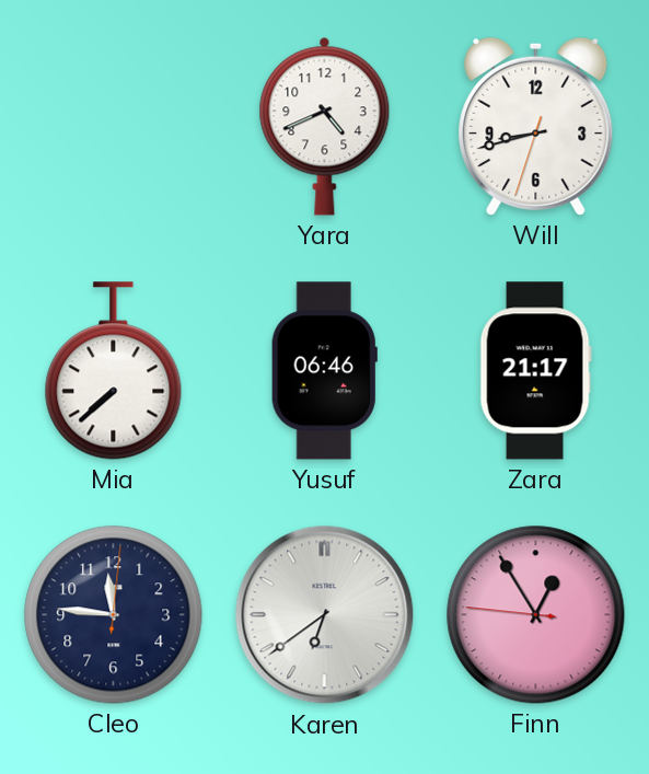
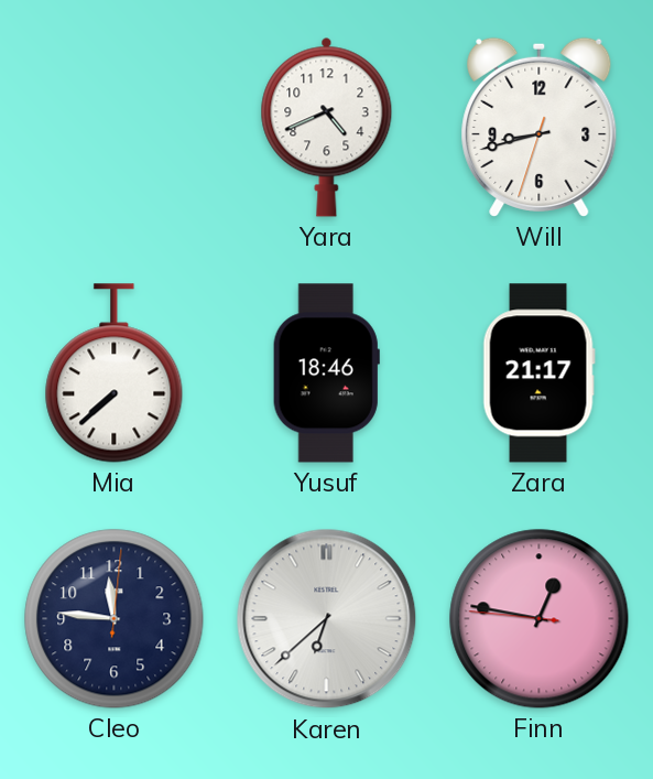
Yusuf: 06:46 -> 18:46 (326, 374)
Karen: 6:39 -> 6:38 (327, 619)
Finn: 12:54 -> 12:46 (540, 619)
